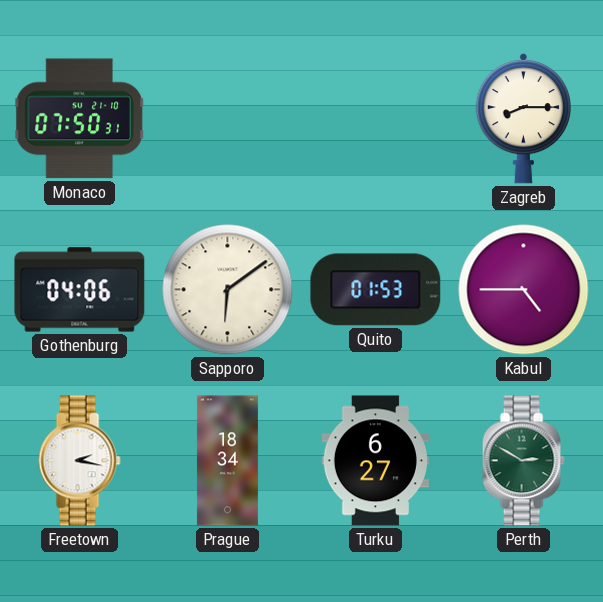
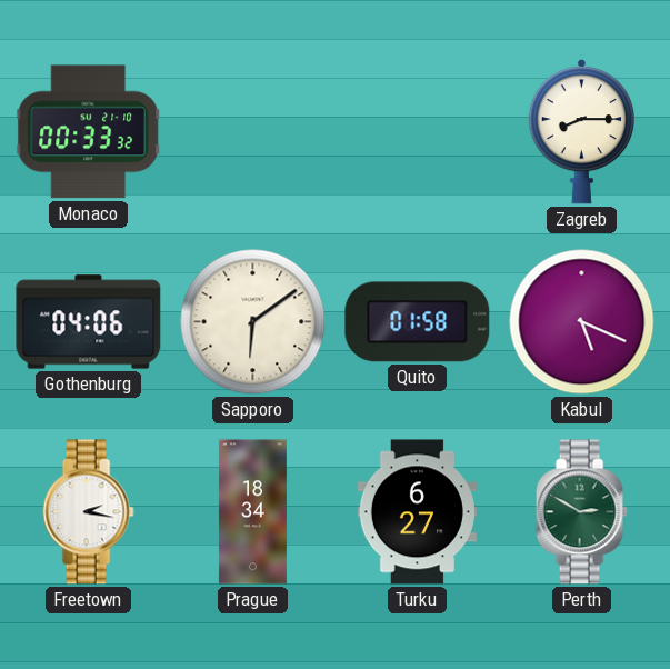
Monaco: 07:50 -> 00:33 (89, 132)
Quito: 01:53 -> 01:58 (418, 322)
Kabul: 4:45 -> 5:19 (582, 322)
